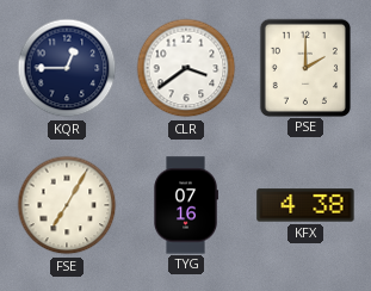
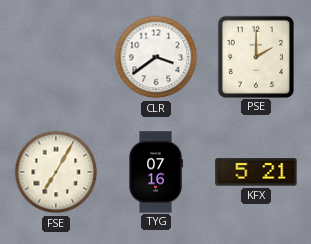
KQR: 12:45 -> none (67, 68)
KFX: 4:38 -> 5:21 (256, 172)
